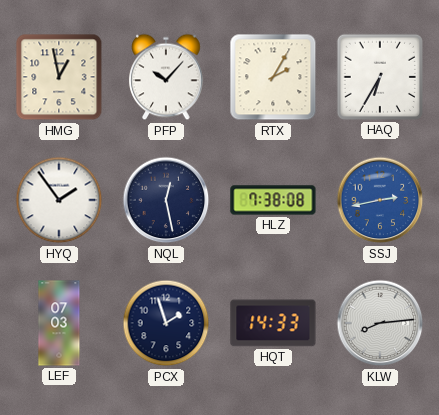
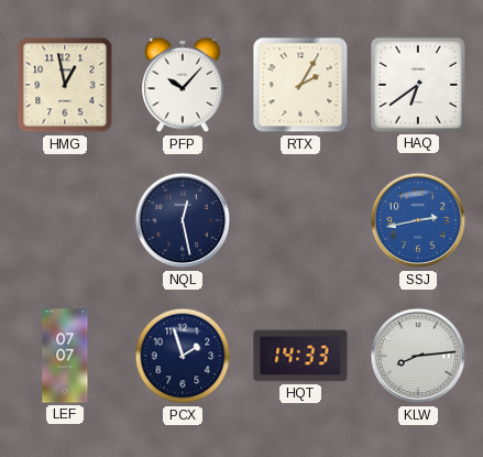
HAQ: 6:35 -> 6:39 (418, 85)
HYQ: 1:54 -> none (59, 200)
HLZ: 7:38 -> none (273, 200)
LEF: 07:03 -> 07:07 (65, 356)
